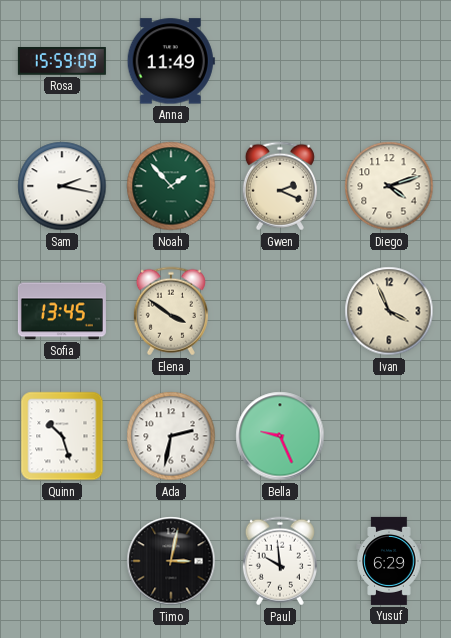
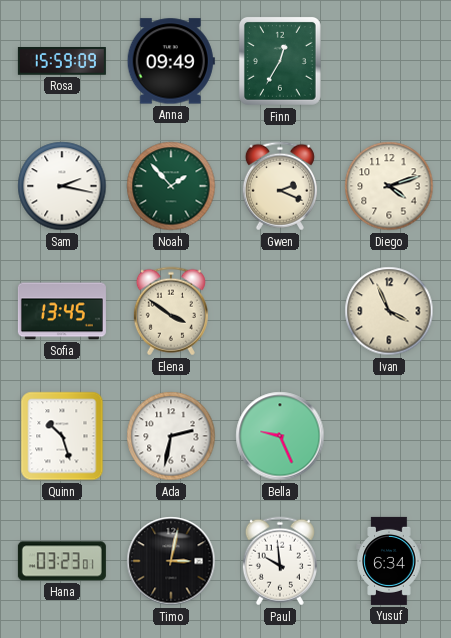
Anna: 11:49 -> 09:49 (171, 61)
Finn: none -> 12:35 (280, 61)
Hana: none -> 03:23 (62, 561)
Yusuf: 6:29 -> 6:34 (389, 561)
